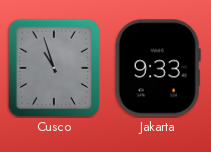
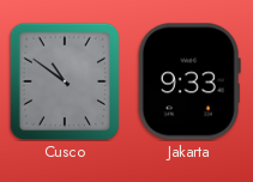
Cusco: 10:57 -> 10:51 (65, 81)
